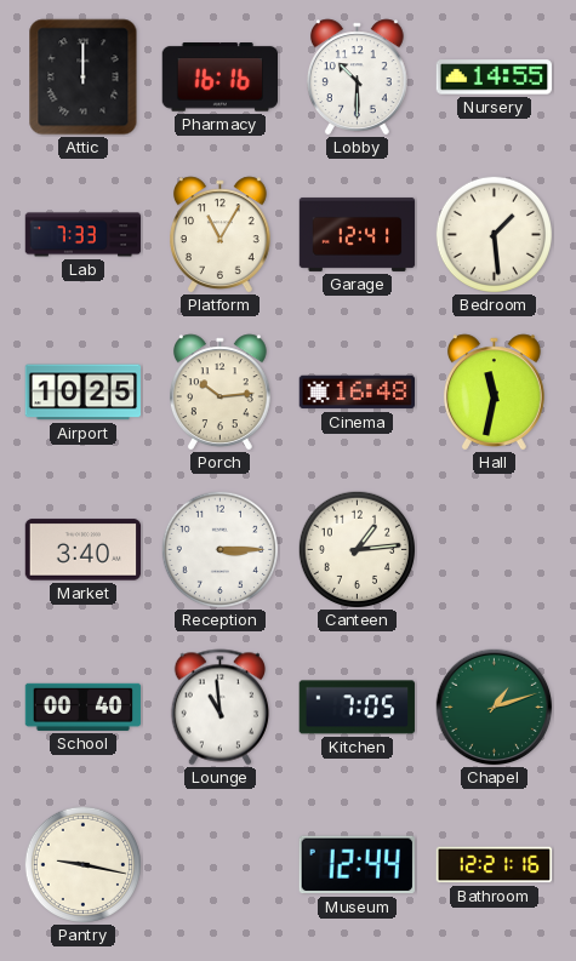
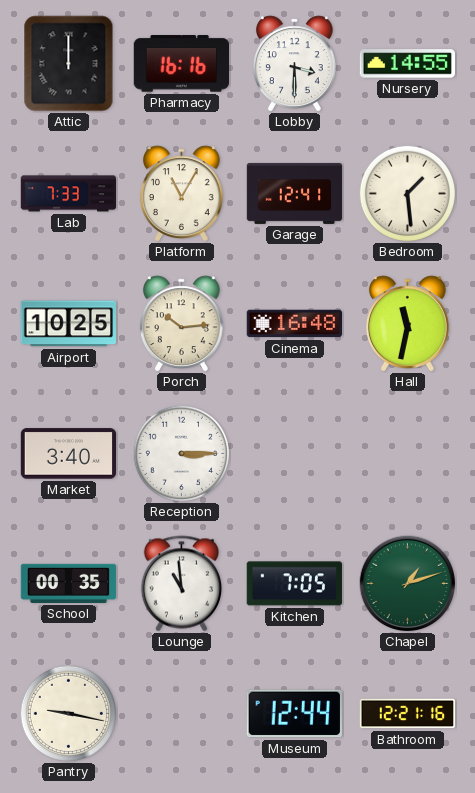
Lobby: 10:30 -> 3:30 (294, 63)
Canteen: 1:14 -> none (357, 549)
School: 00:40 -> 00:35 (69, 583)
